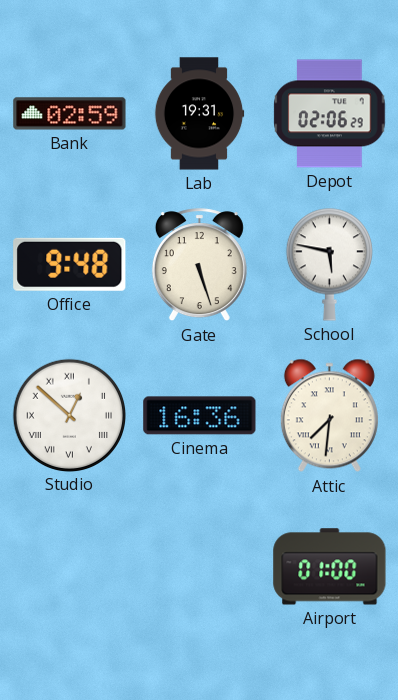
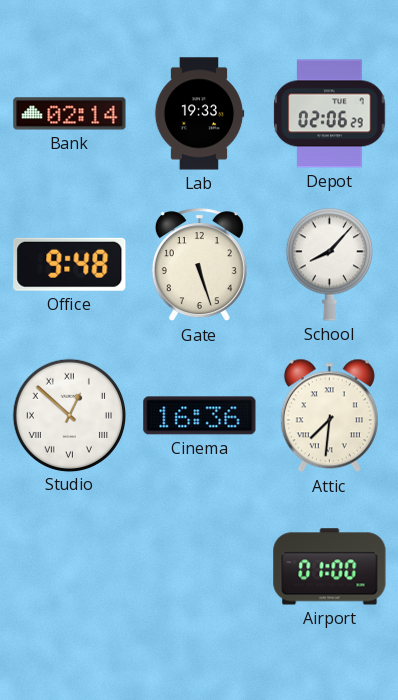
Bank: 02:59 -> 02:14 (70, 114)
Lab: 19:31 -> 19:33 (199, 114)
School: 5:47 -> 8:07 (329, 264)
